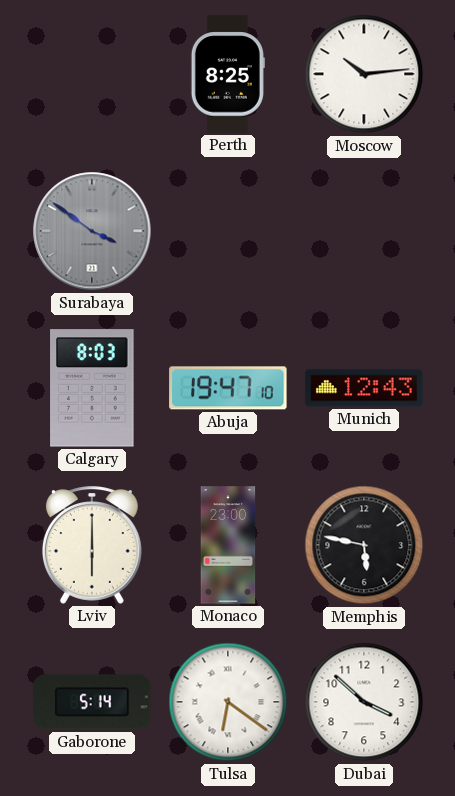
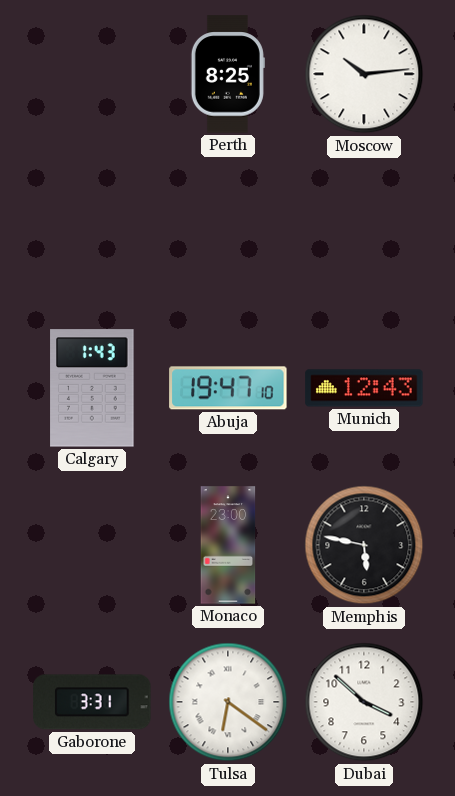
Surabaya: 3:51 -> none (92, 231)
Calgary: 8:03 -> 1:43 (92, 388)
Lviv: 6:00 -> none (92, 545)
Gaborone: 5:14 -> 3:31 (92, 702)
